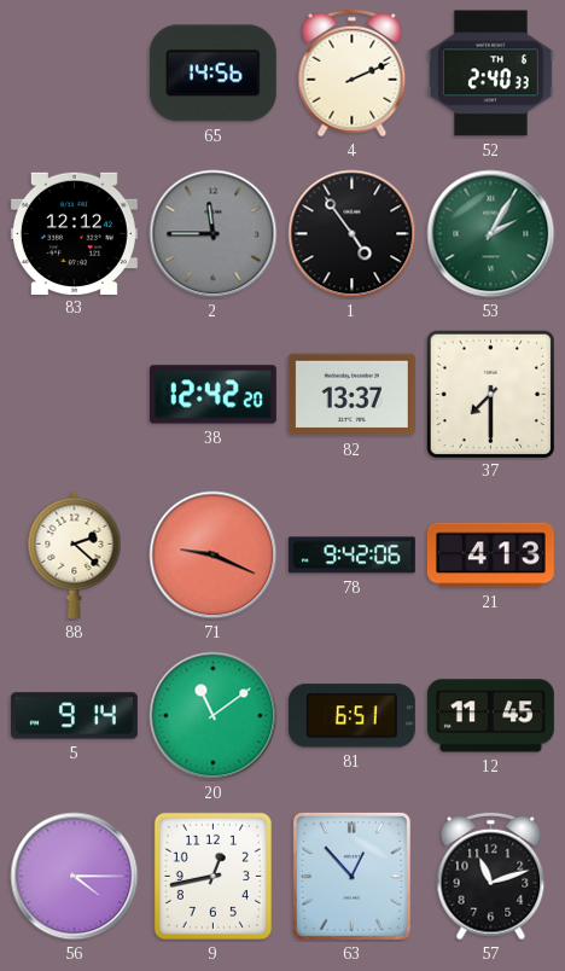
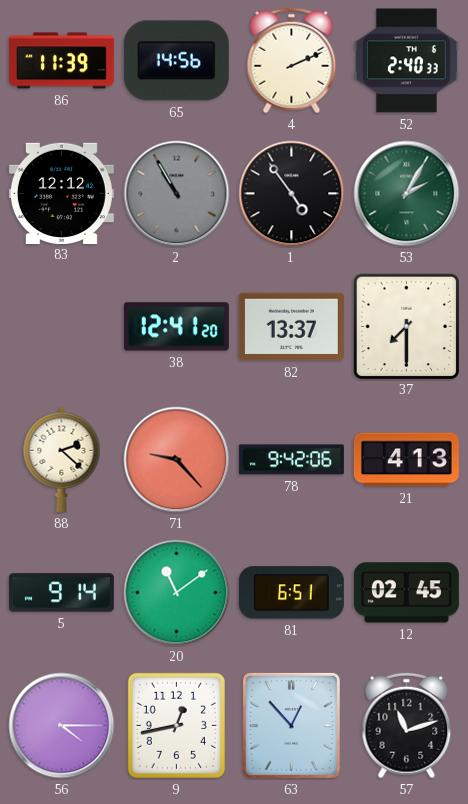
86: none -> 11:39 (61, 61)
2: 11:45 -> 10:55 (177, 194)
38: 12:42 -> 12:41 (176, 327)
71: 9:19 -> 9:23 (177, 460)
12: 11:45 -> 02:45 (406, 593)
